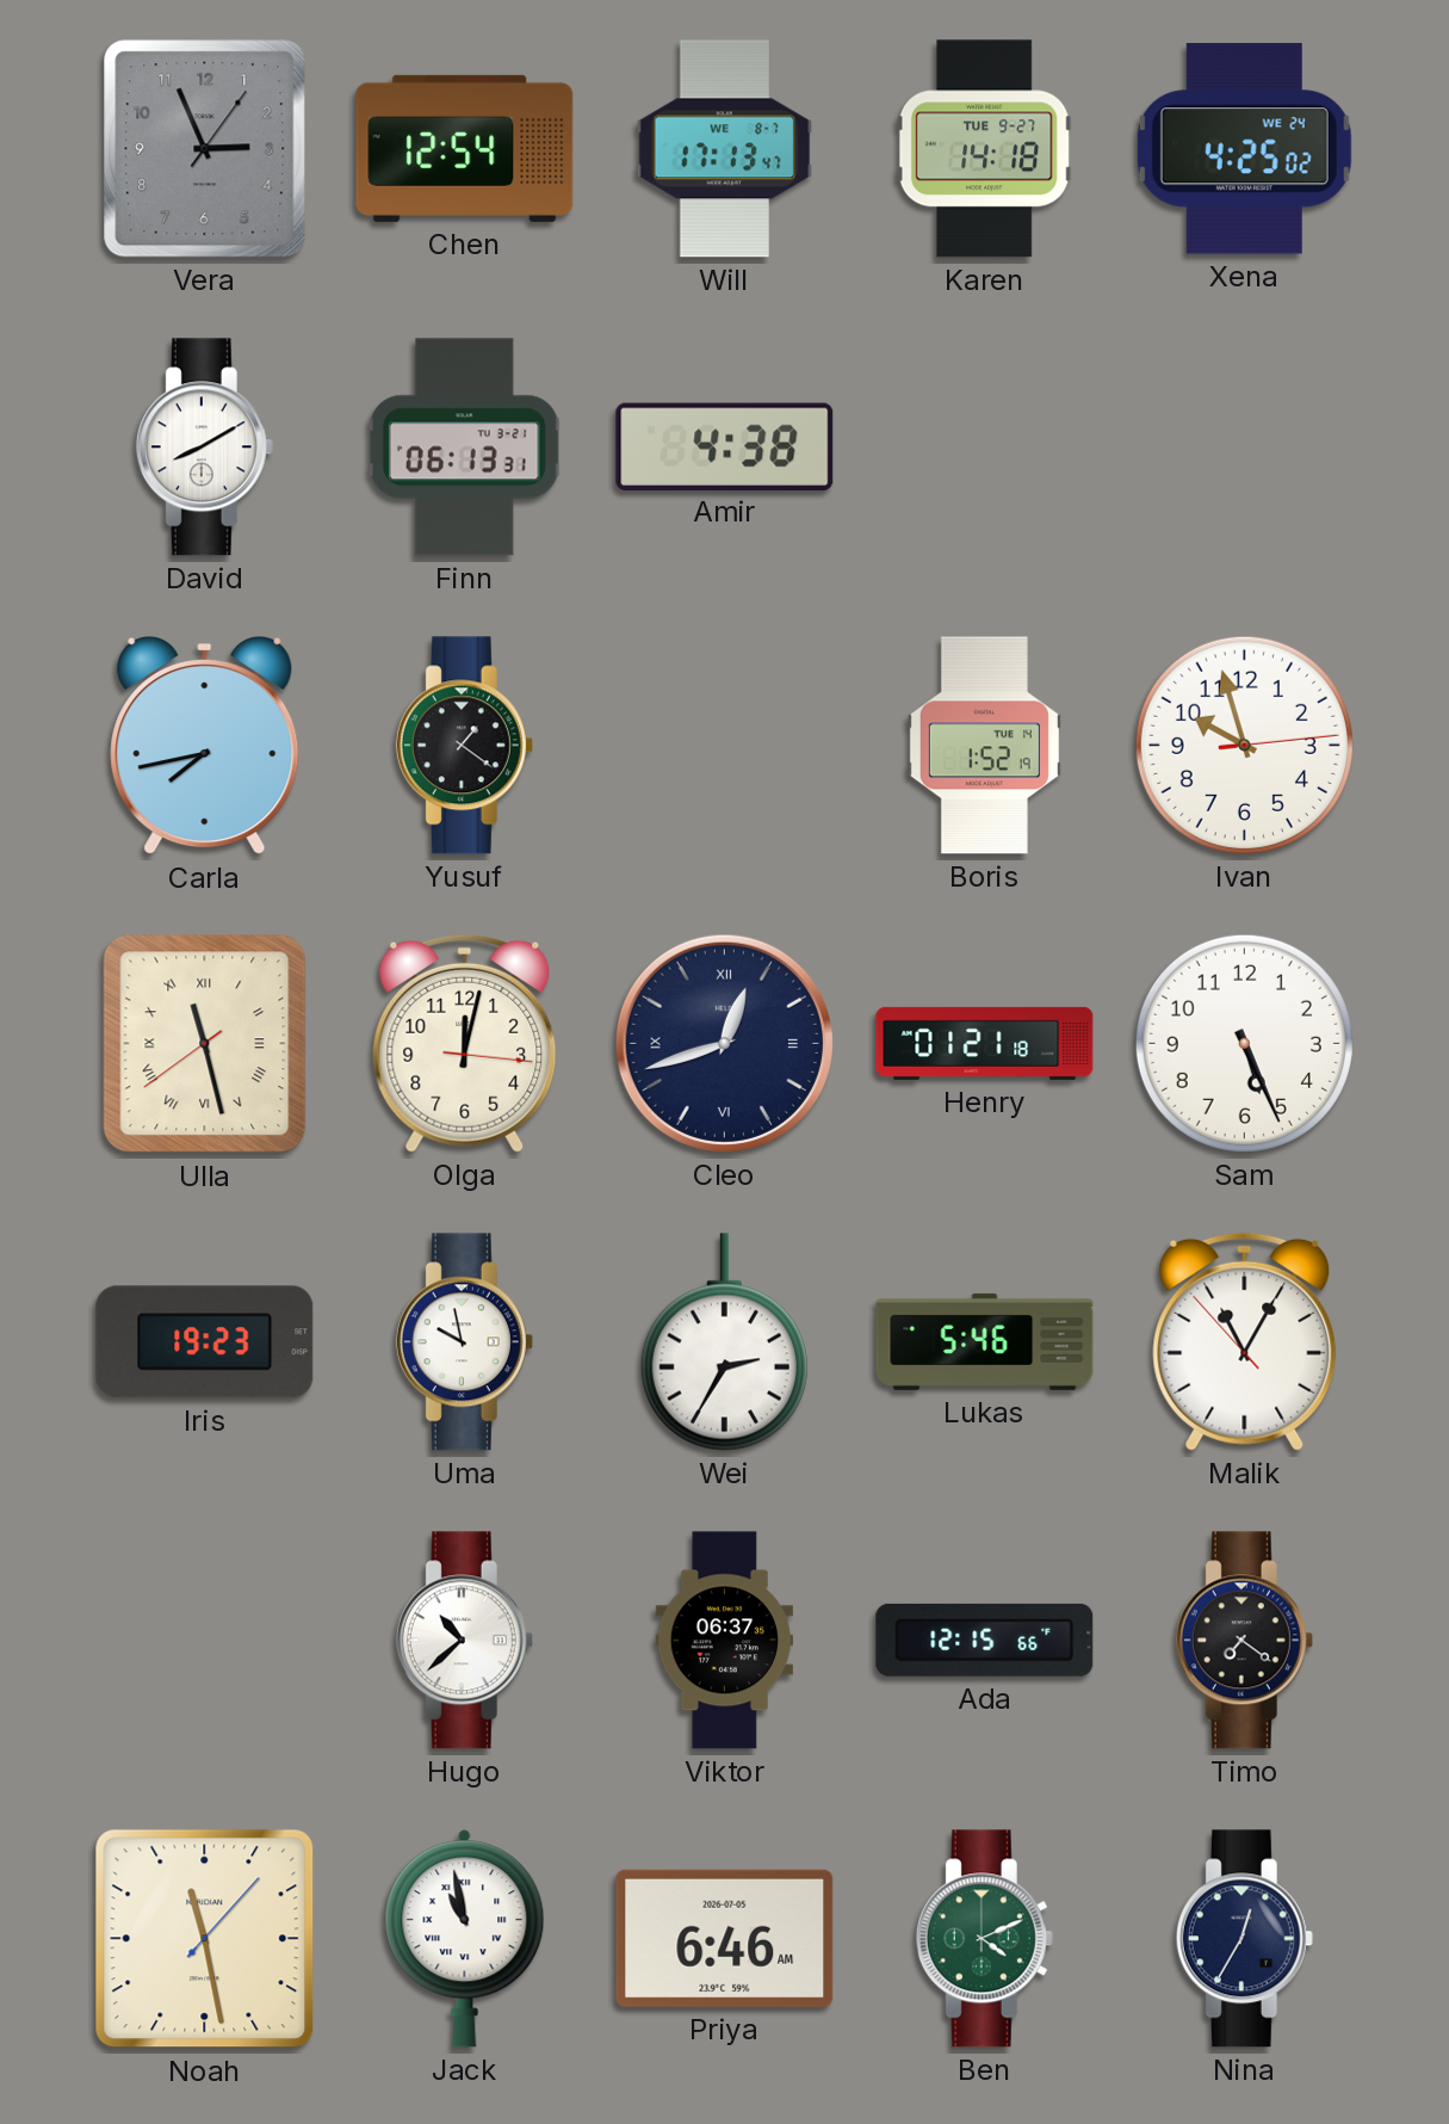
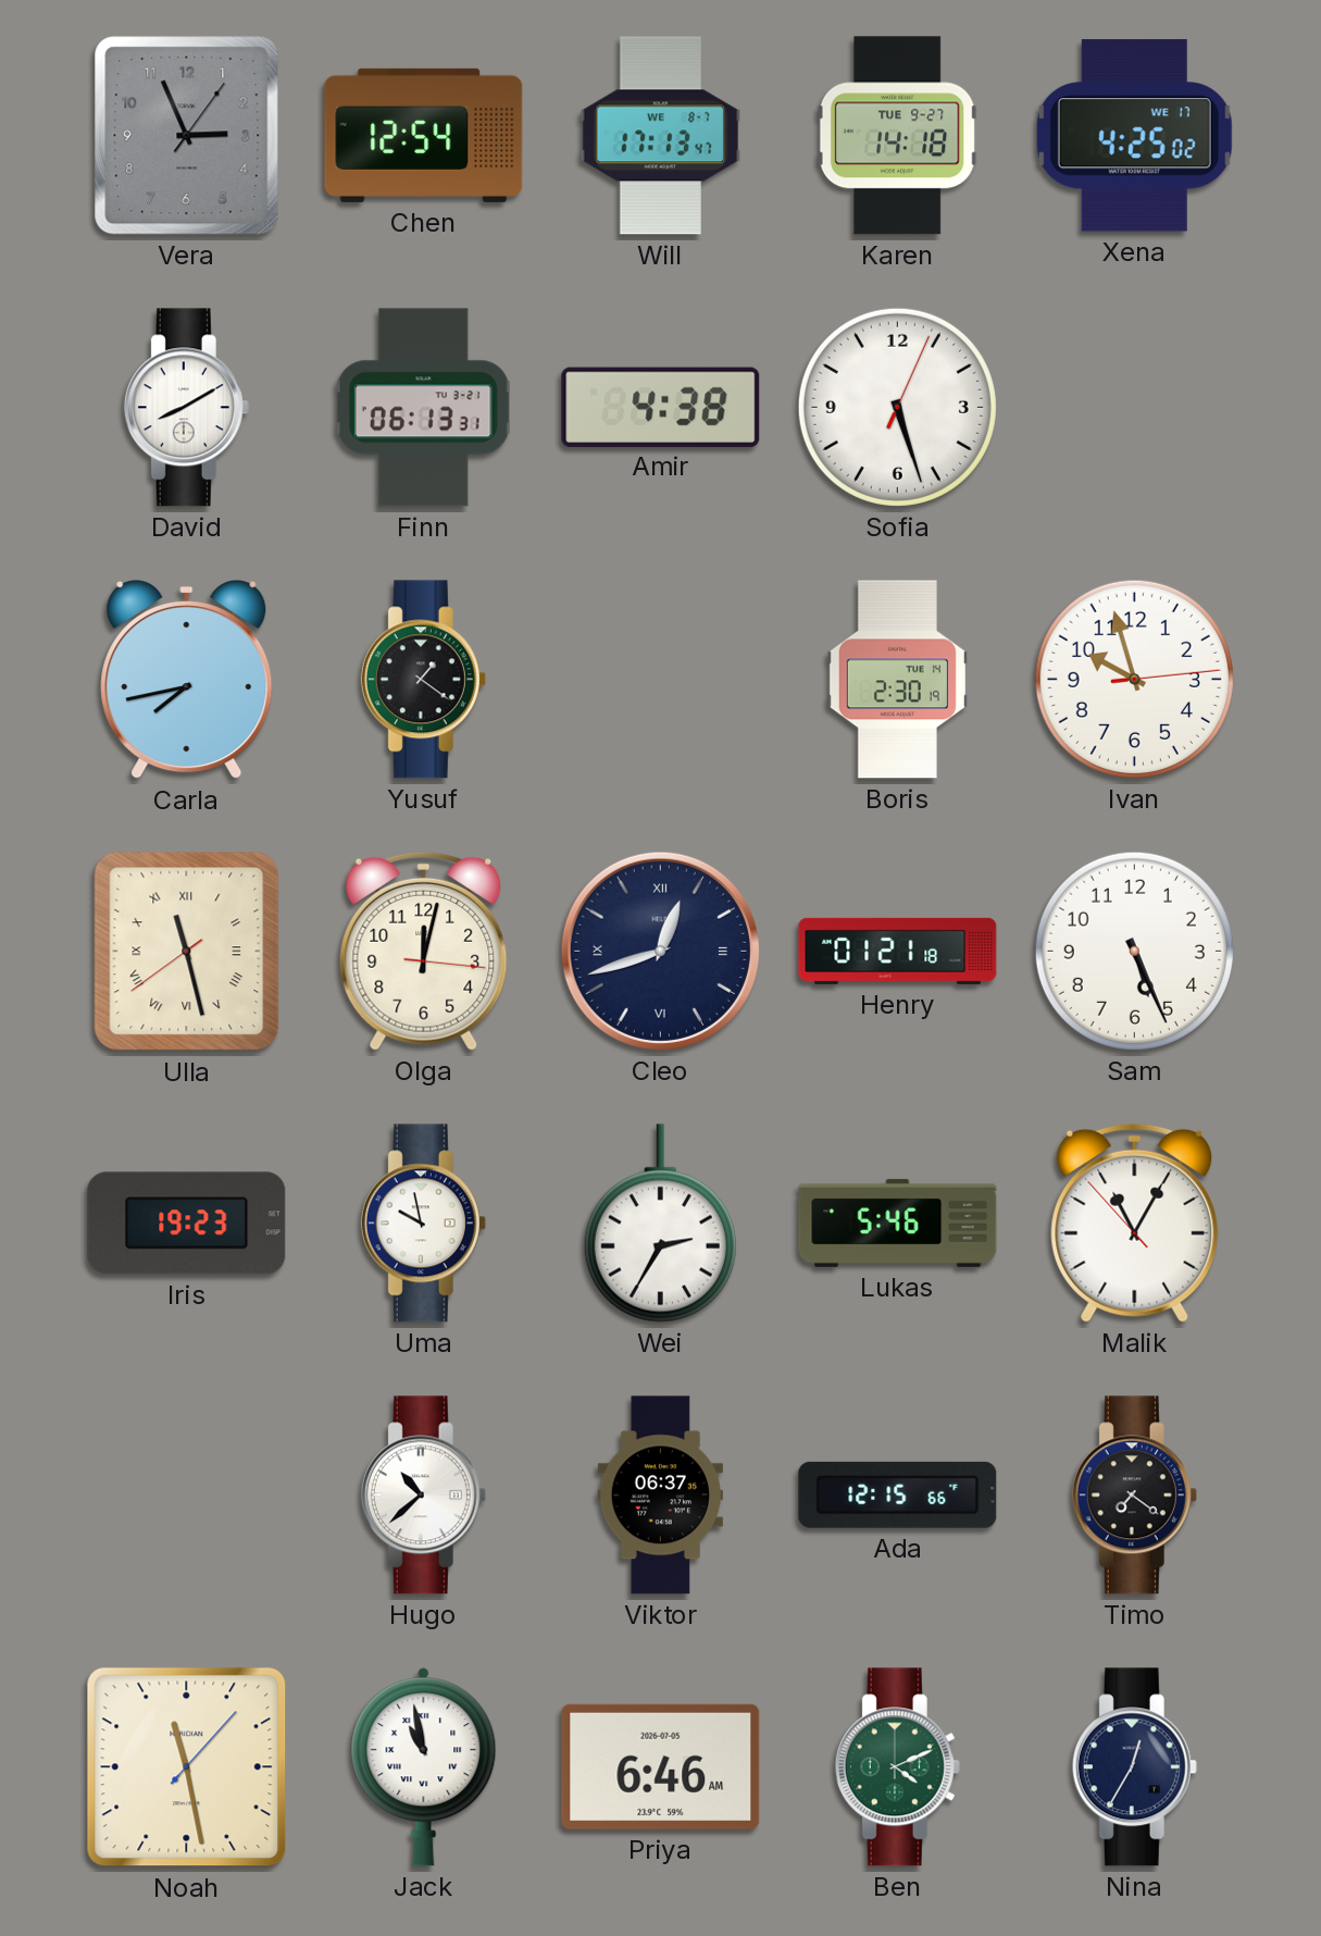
Xena date: WE 24 -> WE 17 (1134, 136)
Sofia: none -> 5:27 (897, 407)
Boris: 1:52 -> 2:30 (897, 680)
